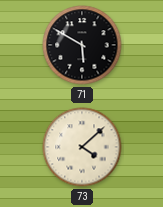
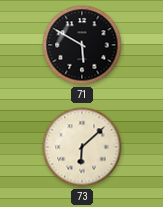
73: 4:08 -> 6:08 (82, 147)
